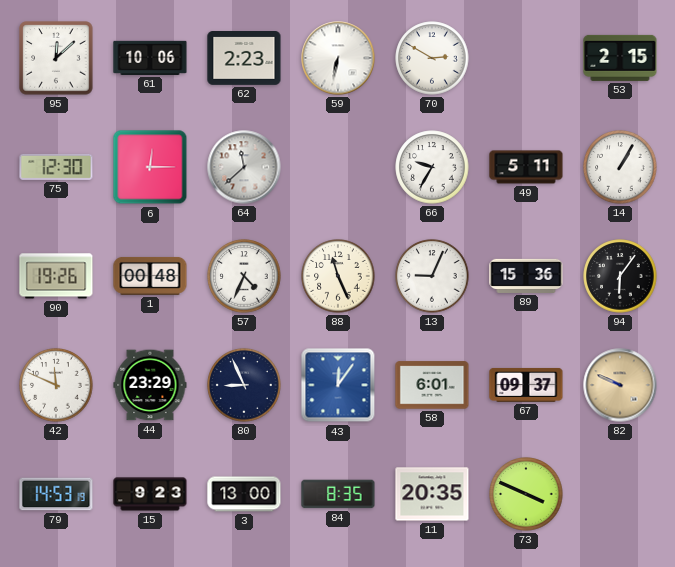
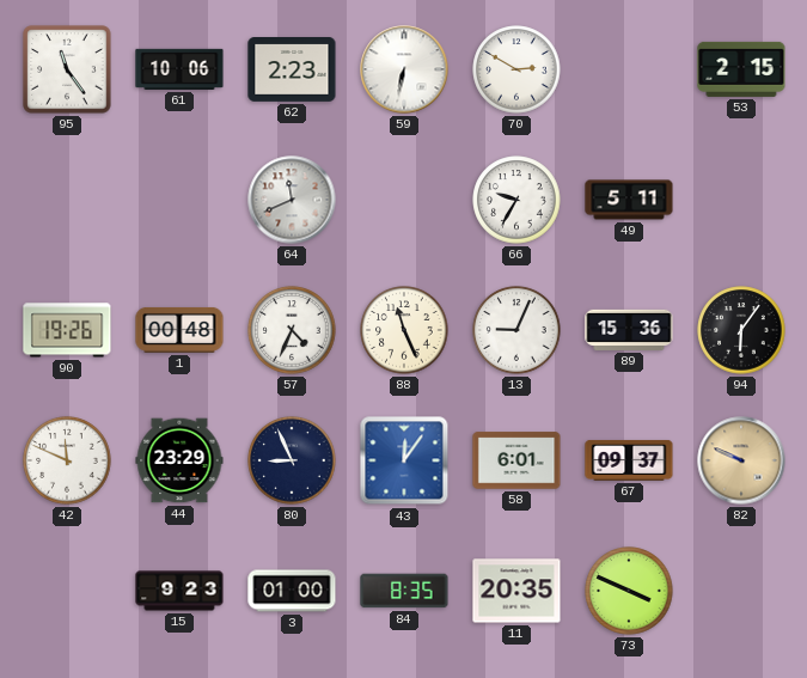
95: 12:08 -> 11:24 (67, 69)
75: 12:30 -> none (56, 167)
6: 12:15 -> none (150, 167)
64: 11:38 -> 11:41 (292, 200)
14: 1:05 -> none (620, 167)
79: 14:53 -> none (56, 494)
3: 13:00 -> 01:00 (292, 591)
